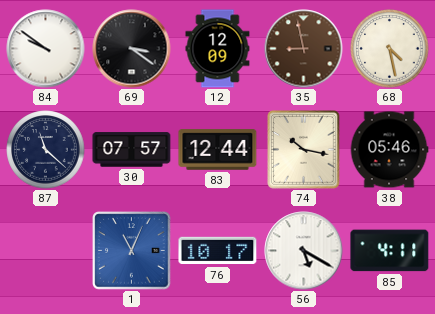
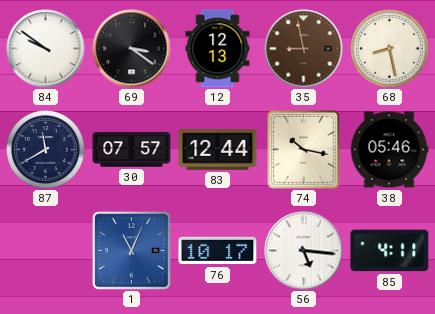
12: 12:09 -> 12:13 (218, 49)
68: 4:28 -> 8:28 (390, 49)
87: 11:22 -> 11:40 (46, 150)
56: 5:20 -> 5:16 (304, 251)
